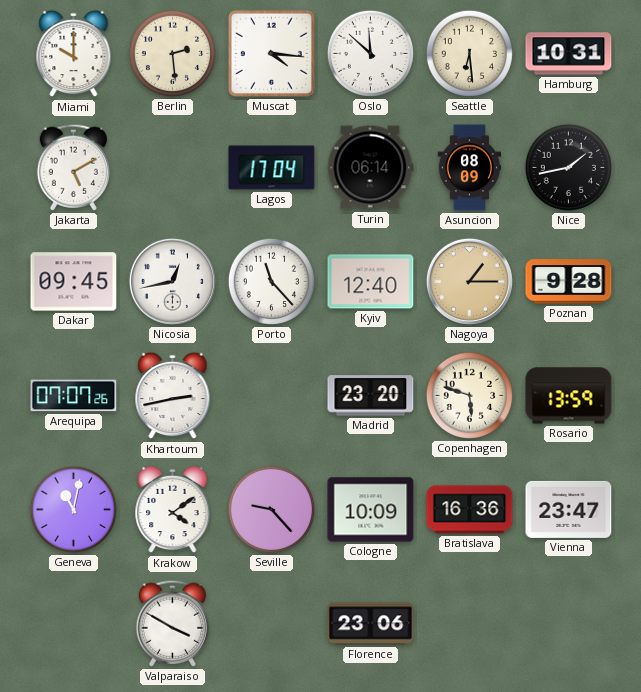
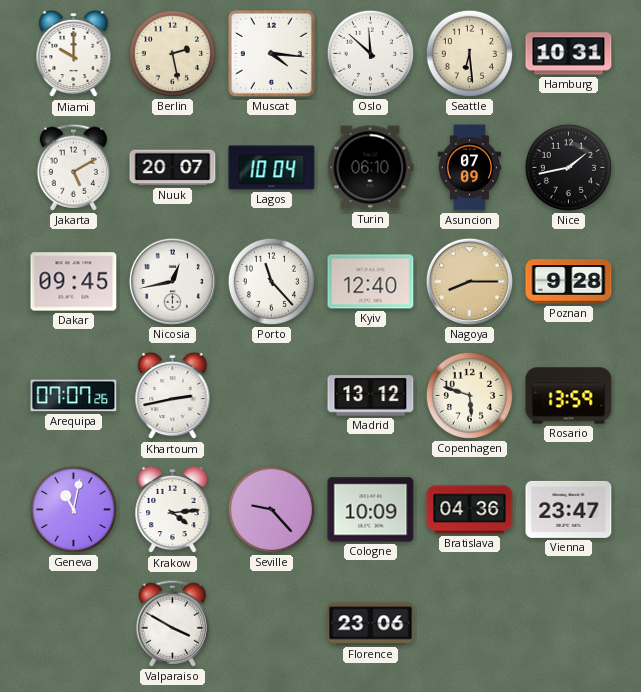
Berlin: 2:29 -> 2:28 (172, 53)
Nuuk: none -> 20:07 (173, 168)
Lagos: 17:04 -> 10:04 (272, 168)
Turin: 06:14 -> 06:10 (370, 168)
Asuncion: 08:09 -> 07:09 (470, 168)
Nagoya: 1:15 -> 8:15 (469, 281)
Madrid: 23:20 -> 13:12 (371, 396)
Krakow: 4:09 -> 4:14 (173, 510)
Bratislava: 16:36 -> 04:36 (470, 510)
